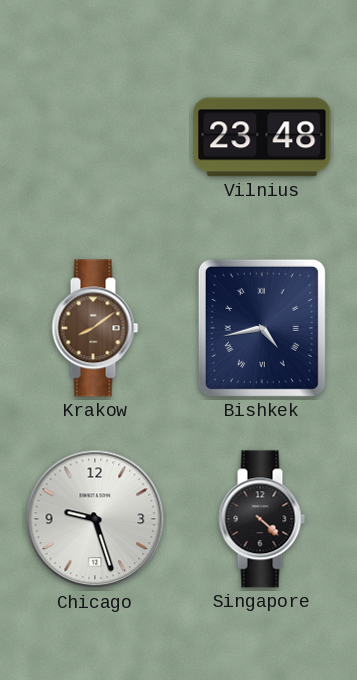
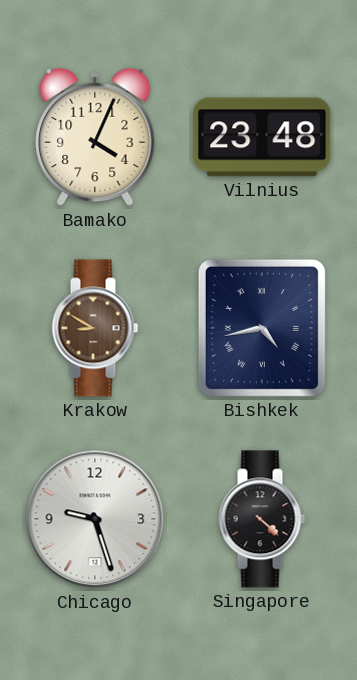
Bamako: none -> 4:04 (95, 137)
Krakow: 8:09 -> 8:50 (95, 328)
